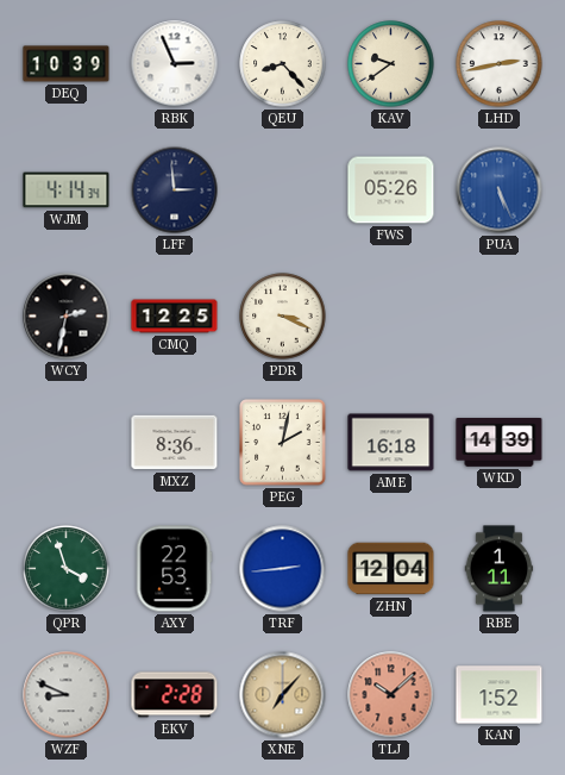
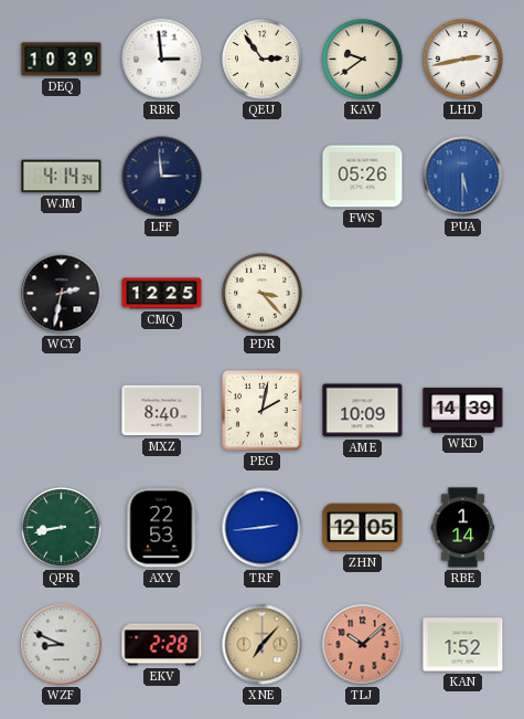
RBK: 2:56 -> 2:59 (162, 60)
QEU: 8:23 -> 2:54 (263, 60)
PUA: 5:26 -> 5:30 (463, 177)
PDR: 3:19 -> 3:23 (263, 294)
MXZ: 8:36 -> 8:40 (162, 411)
AME: 16:18 -> 10:09 (363, 411)
QPR: 3:57 -> 8:43 (62, 528)
ZHN: 12:04 -> 12:05 (363, 528)
RBE: 1:11 -> 1:14 (463, 528)
